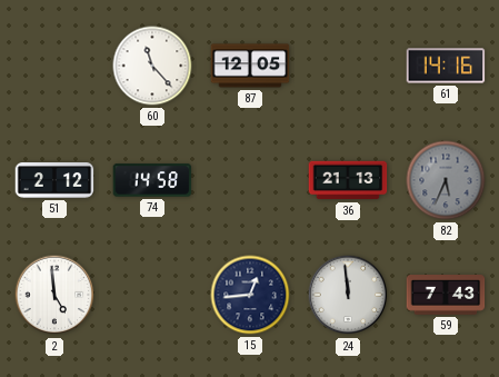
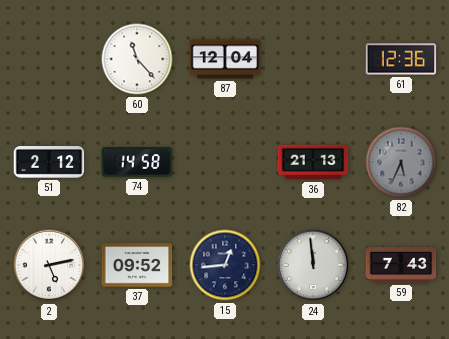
87: 12:05 -> 12:04 (225, 59)
61: 14:16 -> 12:36 (401, 59)
2: 4:59 -> 5:13 (49, 265)
37: none -> 09:52 (137, 265)
